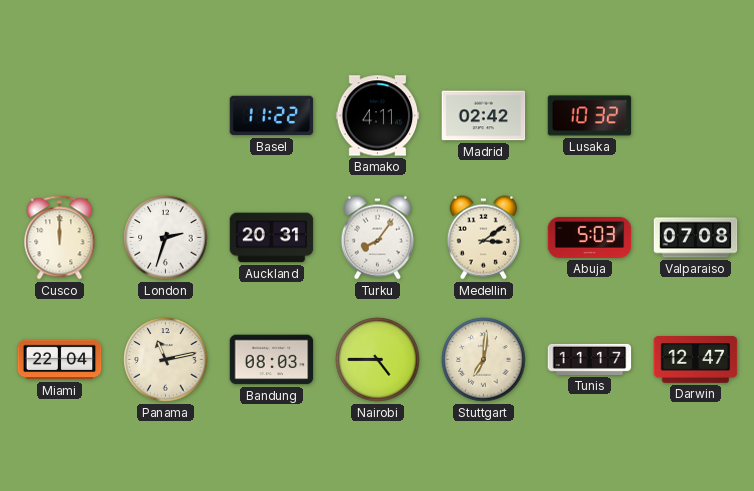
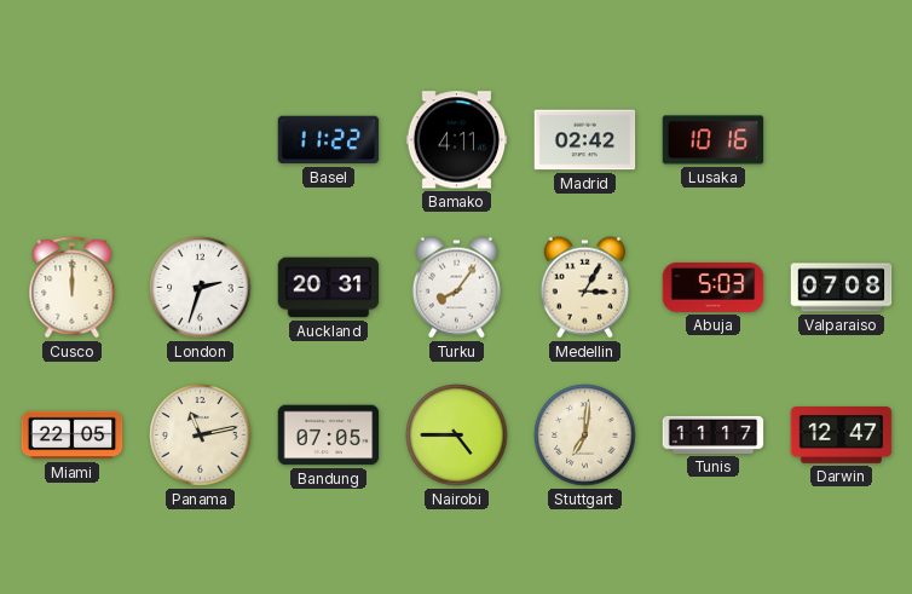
Lusaka: 10:32 -> 10:16 (714, 140)
Medellin: 3:09 -> 3:05 (584, 288)
Miami: 22:04 -> 22:05 (73, 436)
Bandung: 08:03 -> 07:05 (329, 436)
